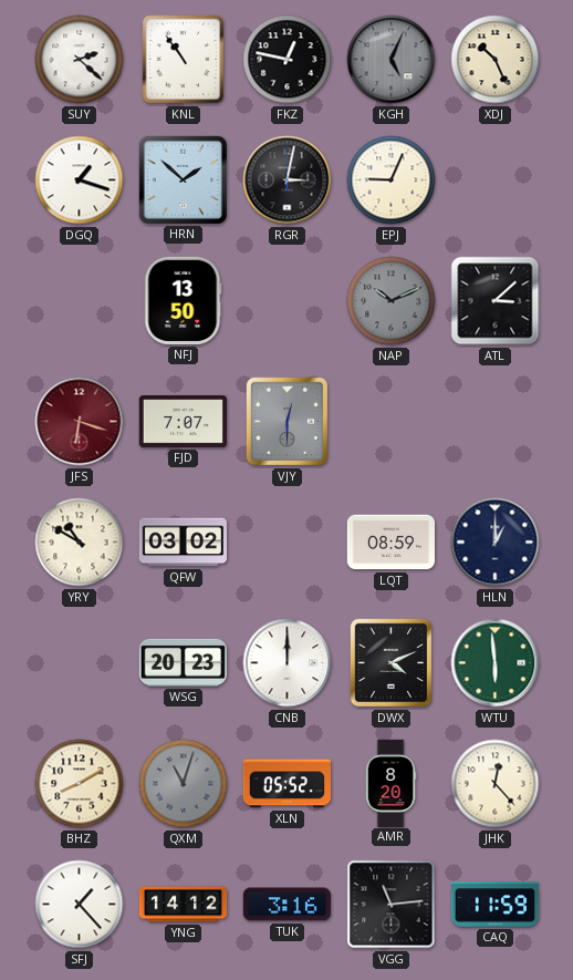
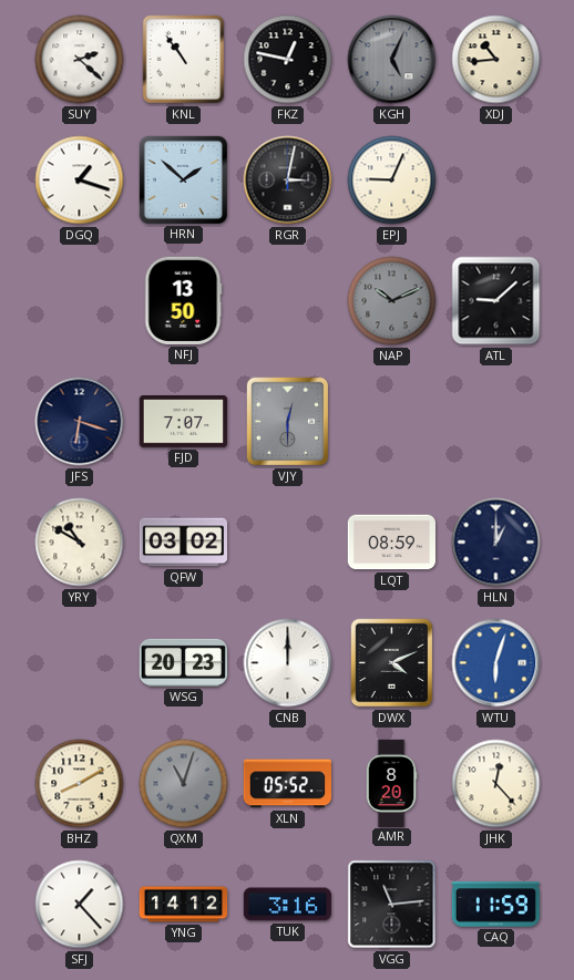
XDJ: 10:26 -> 10:44 (496, 60)
ATL: 3:08 -> 9:08 (496, 301)
JFS dial: burgundy -> navy (80, 422)
WTU: 5:59 -> 6:03 (496, 663)
WTU dial: green -> blue (496, 663)
